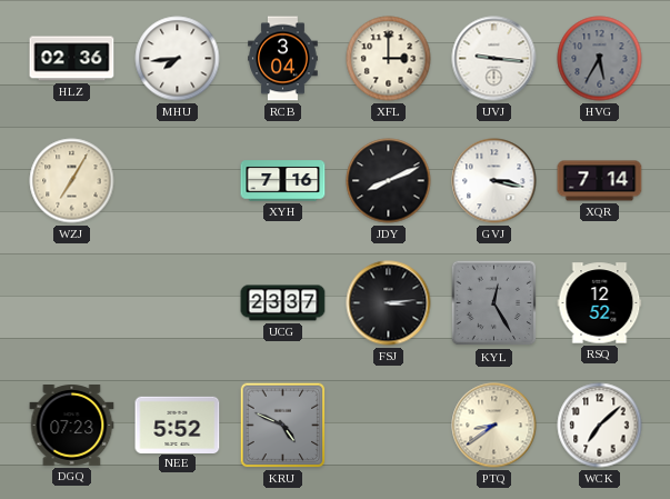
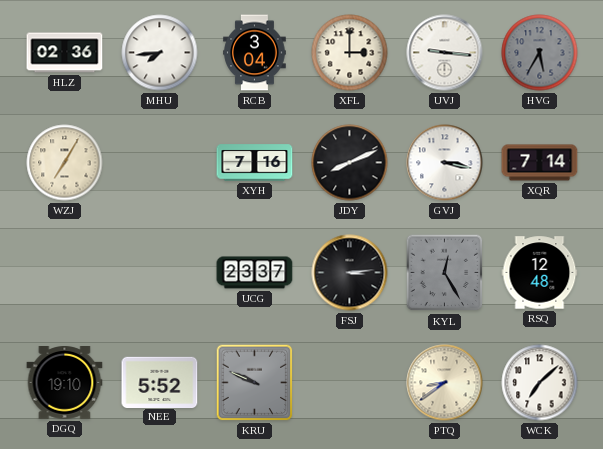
RSQ: 12:52 -> 12:48 (540, 273)
DGQ: 07:23 -> 19:10 (65, 383)
KRU: 4:49 -> 9:49 (255, 383)
